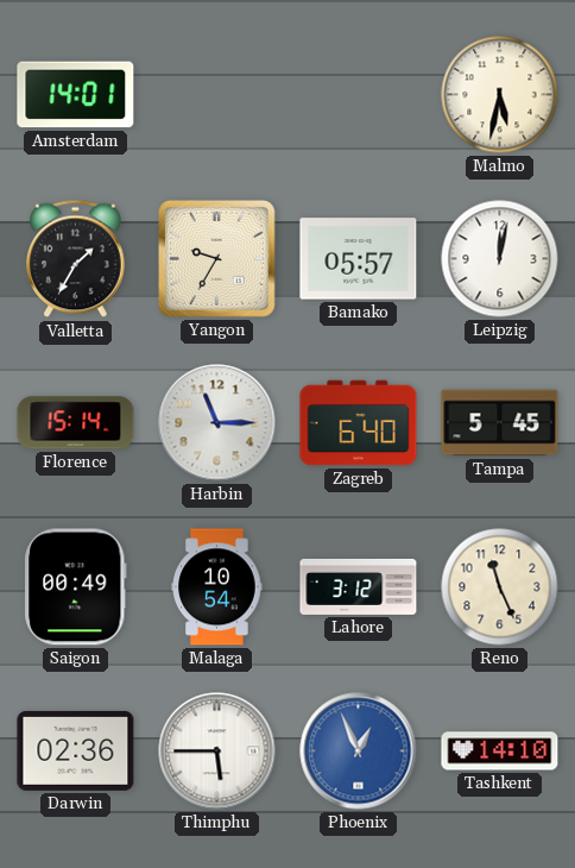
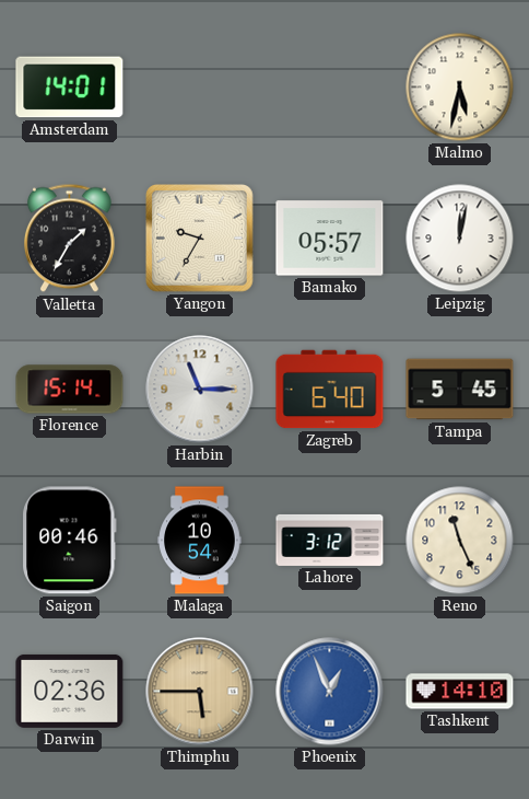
Saigon: 00:49 -> 00:46 (70, 541)
Thimphu dial: white -> champagne (200, 692)
